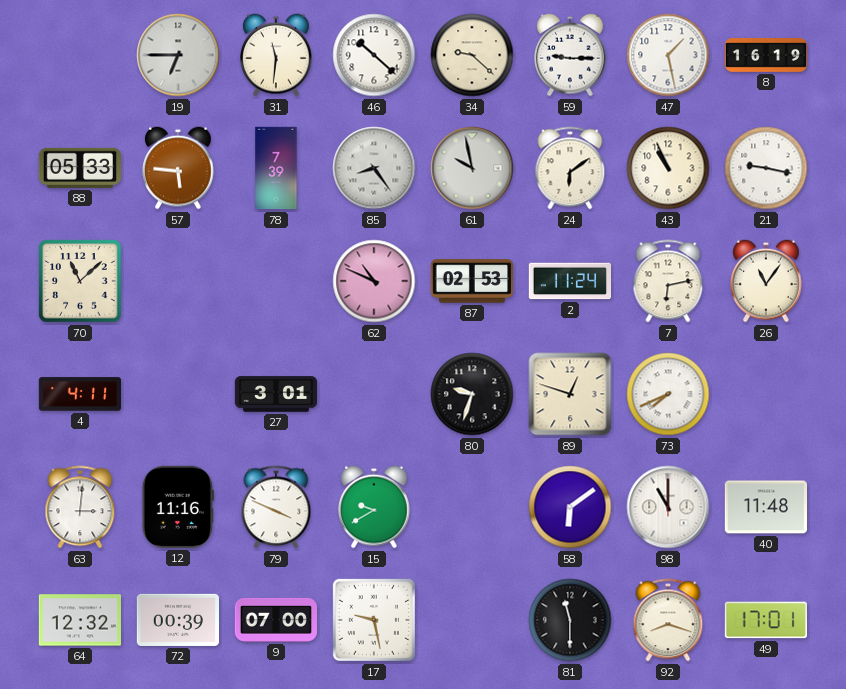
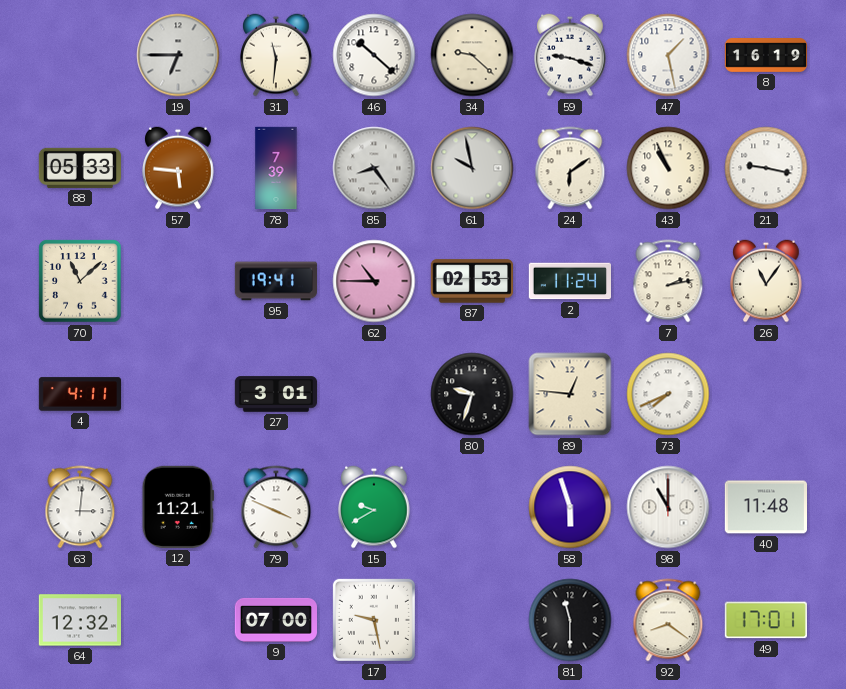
59: 9:15 -> 9:18 (570, 55)
95: none -> 19:41 (275, 281)
62: 10:49 -> 10:45 (374, 281)
7: 6:13 -> 2:13 (668, 281)
89: 12:48 -> 12:46 (570, 394)
12: 11:16 -> 11:21 (178, 507)
58: 6:09 -> 5:57 (570, 507)
72: 00:39 -> none (177, 620)
92: 8:18 -> 8:21 (668, 620)
